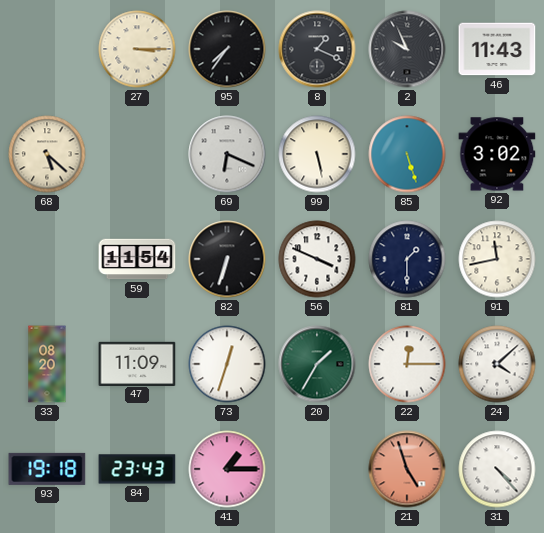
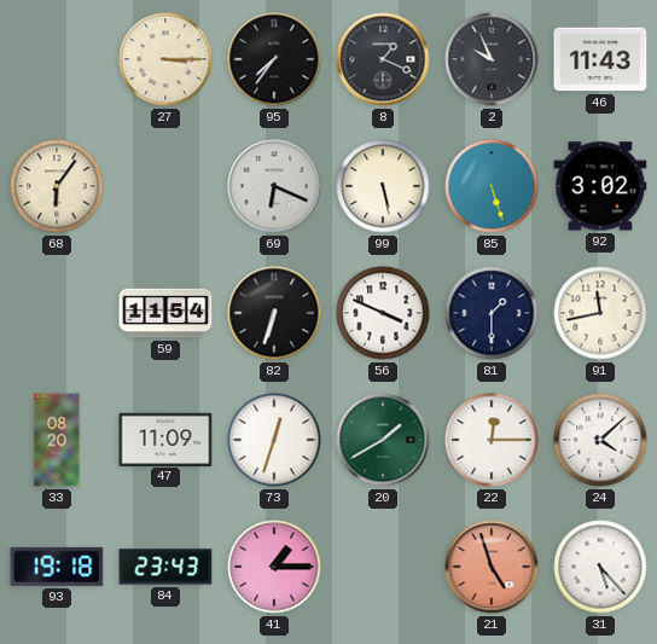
68: 5:22 -> 6:06 (57, 186)
20: 1:35 -> 1:40 (383, 440)
31: 4:23 -> 5:23 (600, 567)
